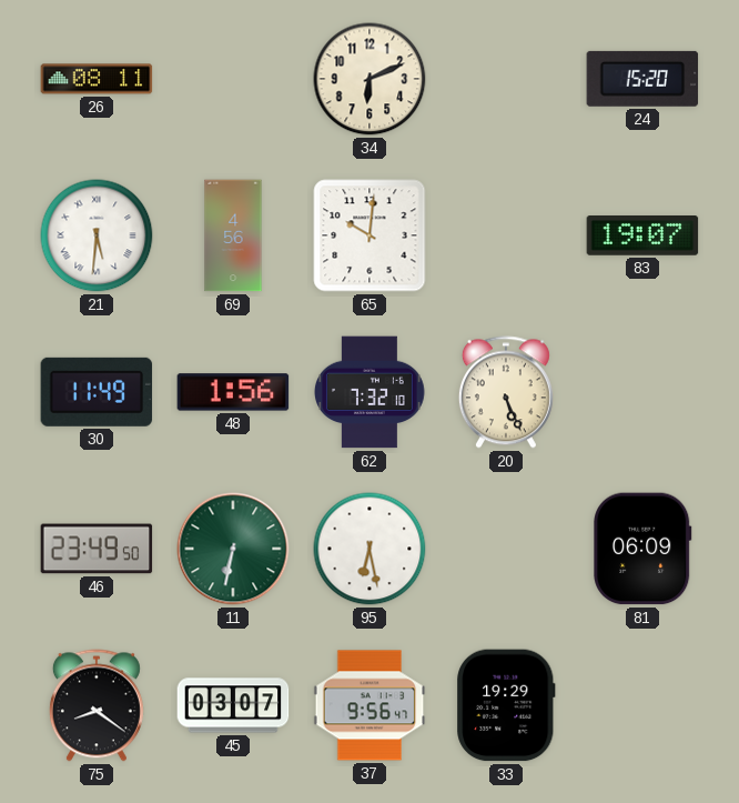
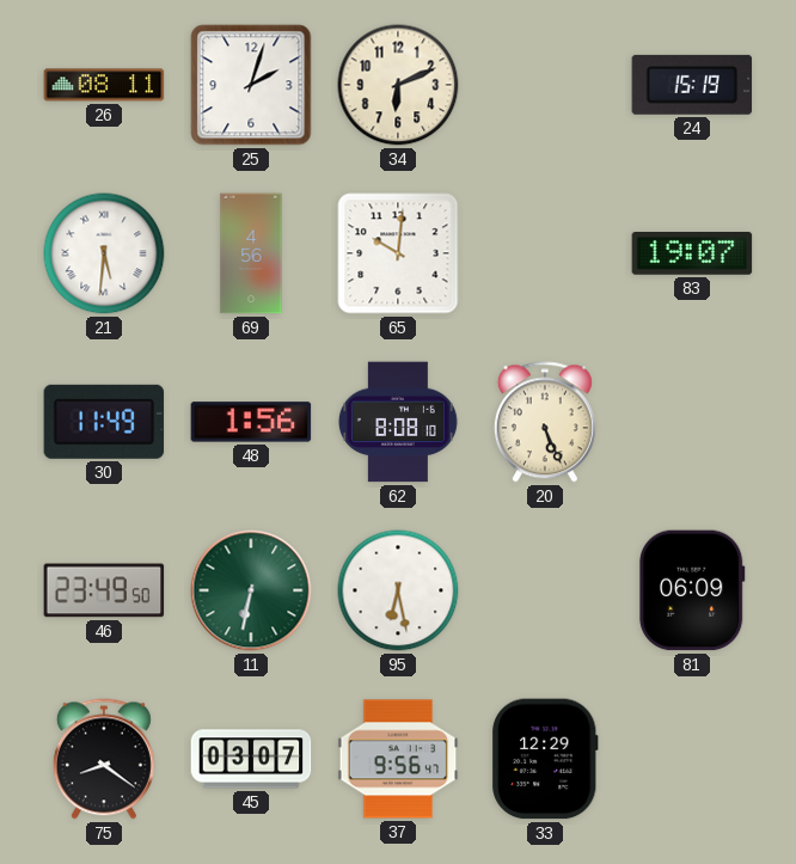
25: none -> 2:03 (251, 85)
24: 15:20 -> 15:19 (692, 85)
62: 7:32 -> 8:08 (399, 422)
33: 19:29 -> 12:29 (545, 759)
